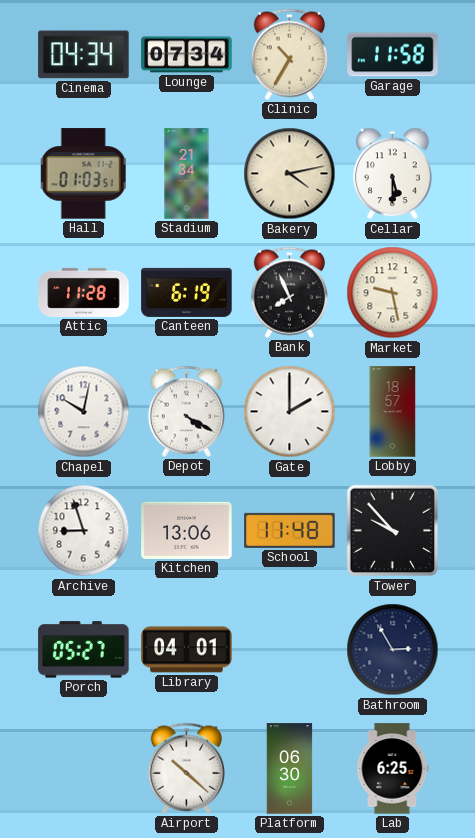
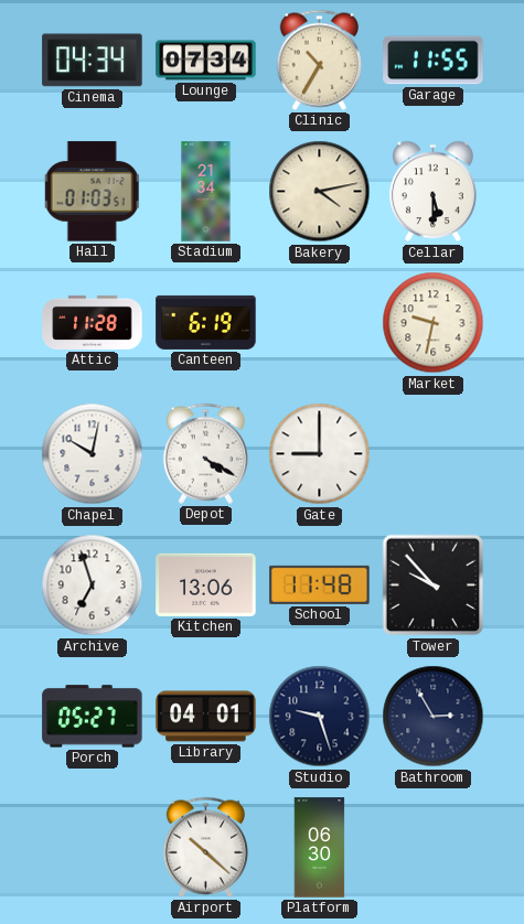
Garage: 11:58 -> 11:55 (434, 61)
Bank: 7:56 -> none (289, 292)
Market: 9:28 -> 9:32 (434, 323)
Gate: 2:00 -> 9:00 (320, 454)
Lobby: 18:57 -> none (393, 412)
Archive: 8:57 -> 6:57 (93, 585)
Studio: none -> 9:27 (320, 717)
Lab: 6:25 -> none (392, 769)
